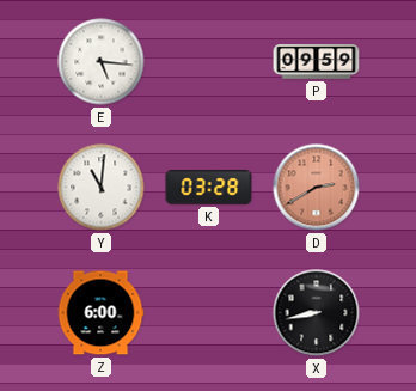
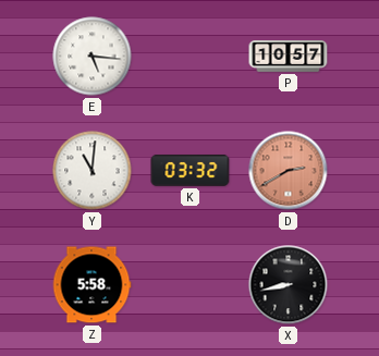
P: 09:59 -> 10:57 (289, 57)
K: 03:28 -> 03:32 (191, 170)
Z: 6:00 -> 5:58 (91, 285)
